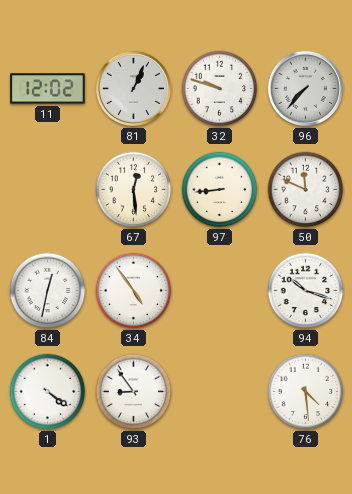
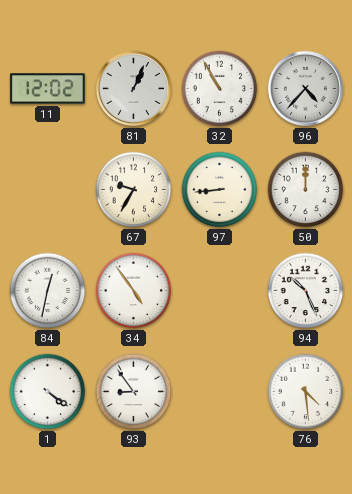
32: 9:48 -> 10:55 (220, 89)
96: 7:37 -> 4:37 (305, 88)
67: 12:29 -> 9:35 (134, 190)
50: 11:49 -> 12:00 (306, 190)
94: 10:18 -> 10:26 (306, 291)
